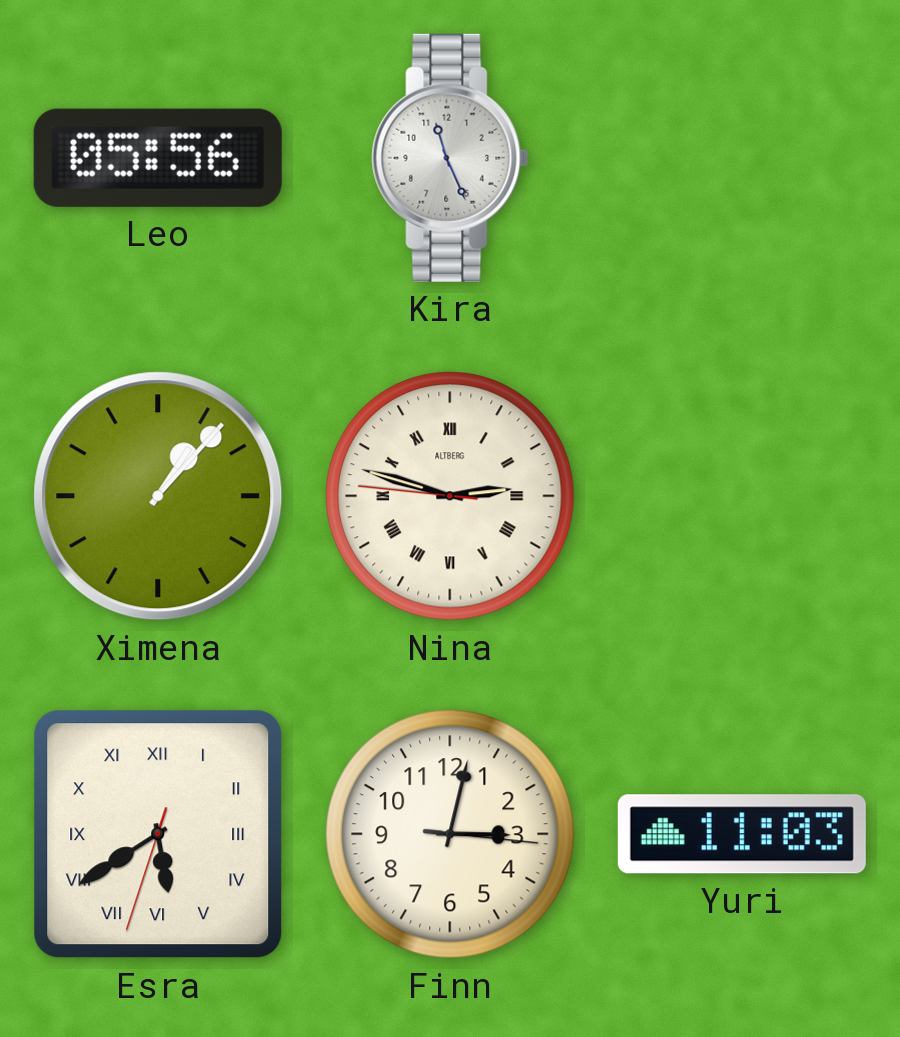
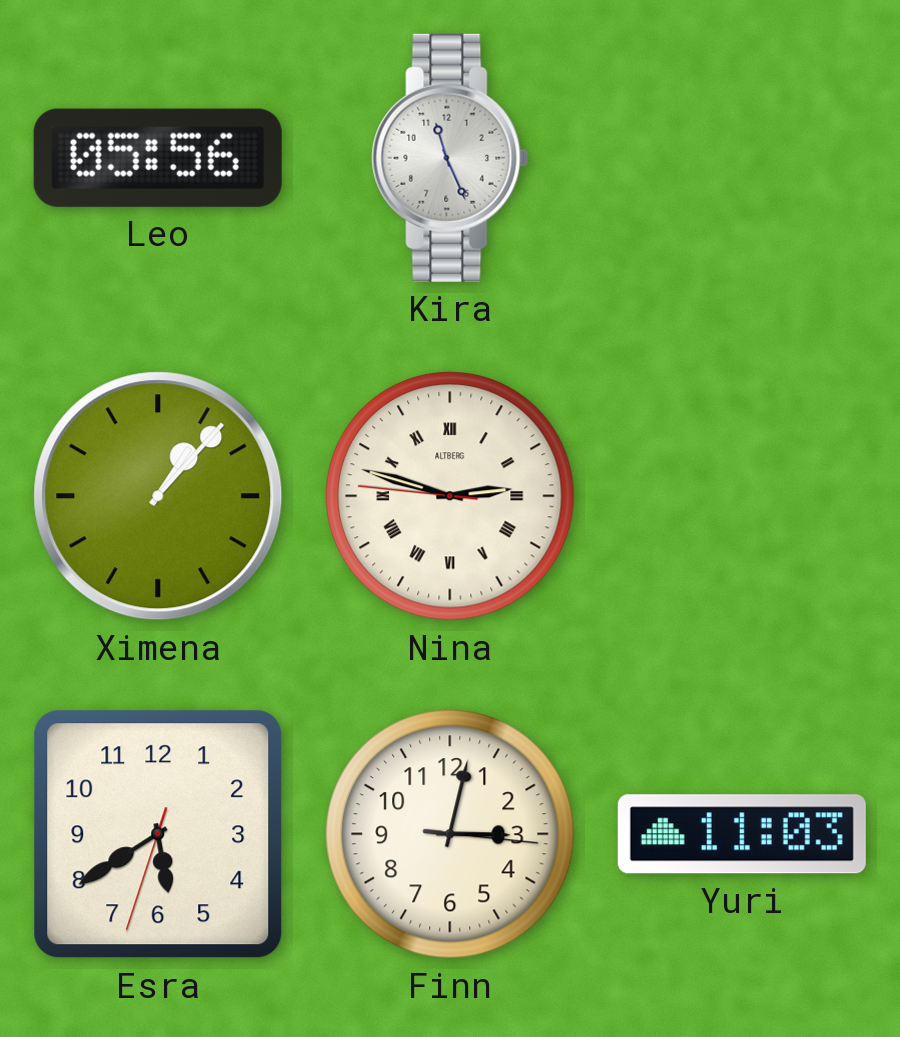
Esra numerals: Roman -> Arabic (158, 834)
